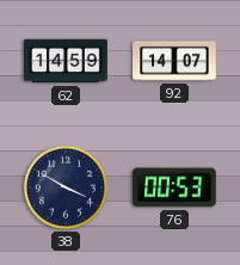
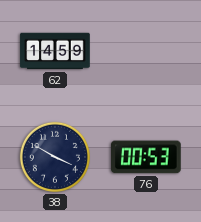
92: 14:07 -> none (174, 61)
